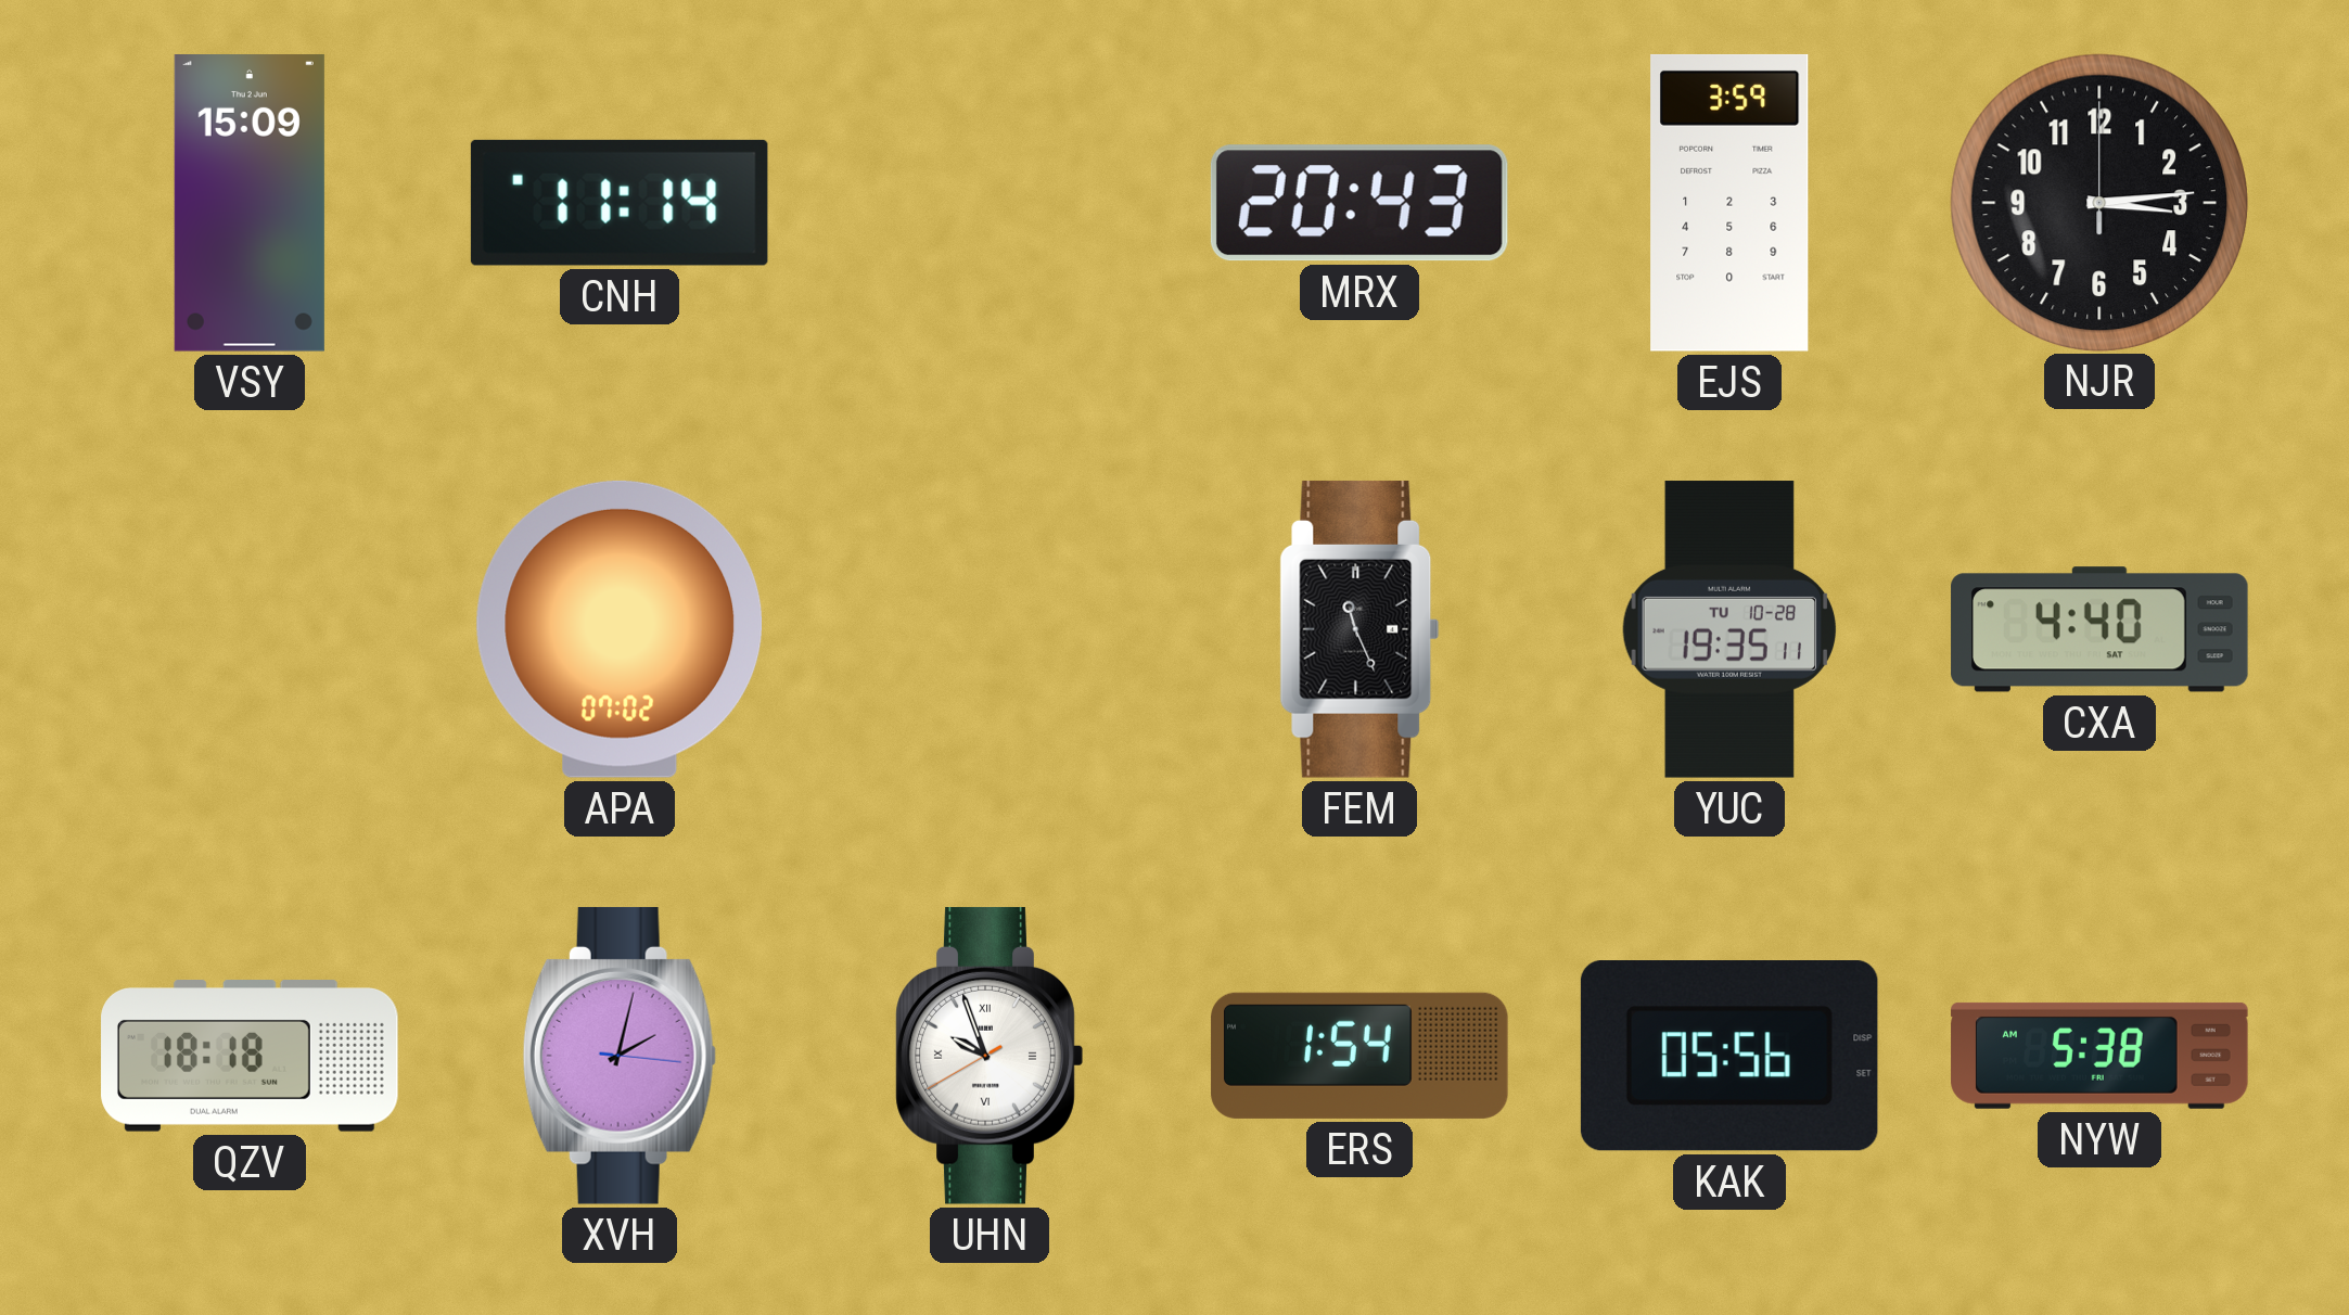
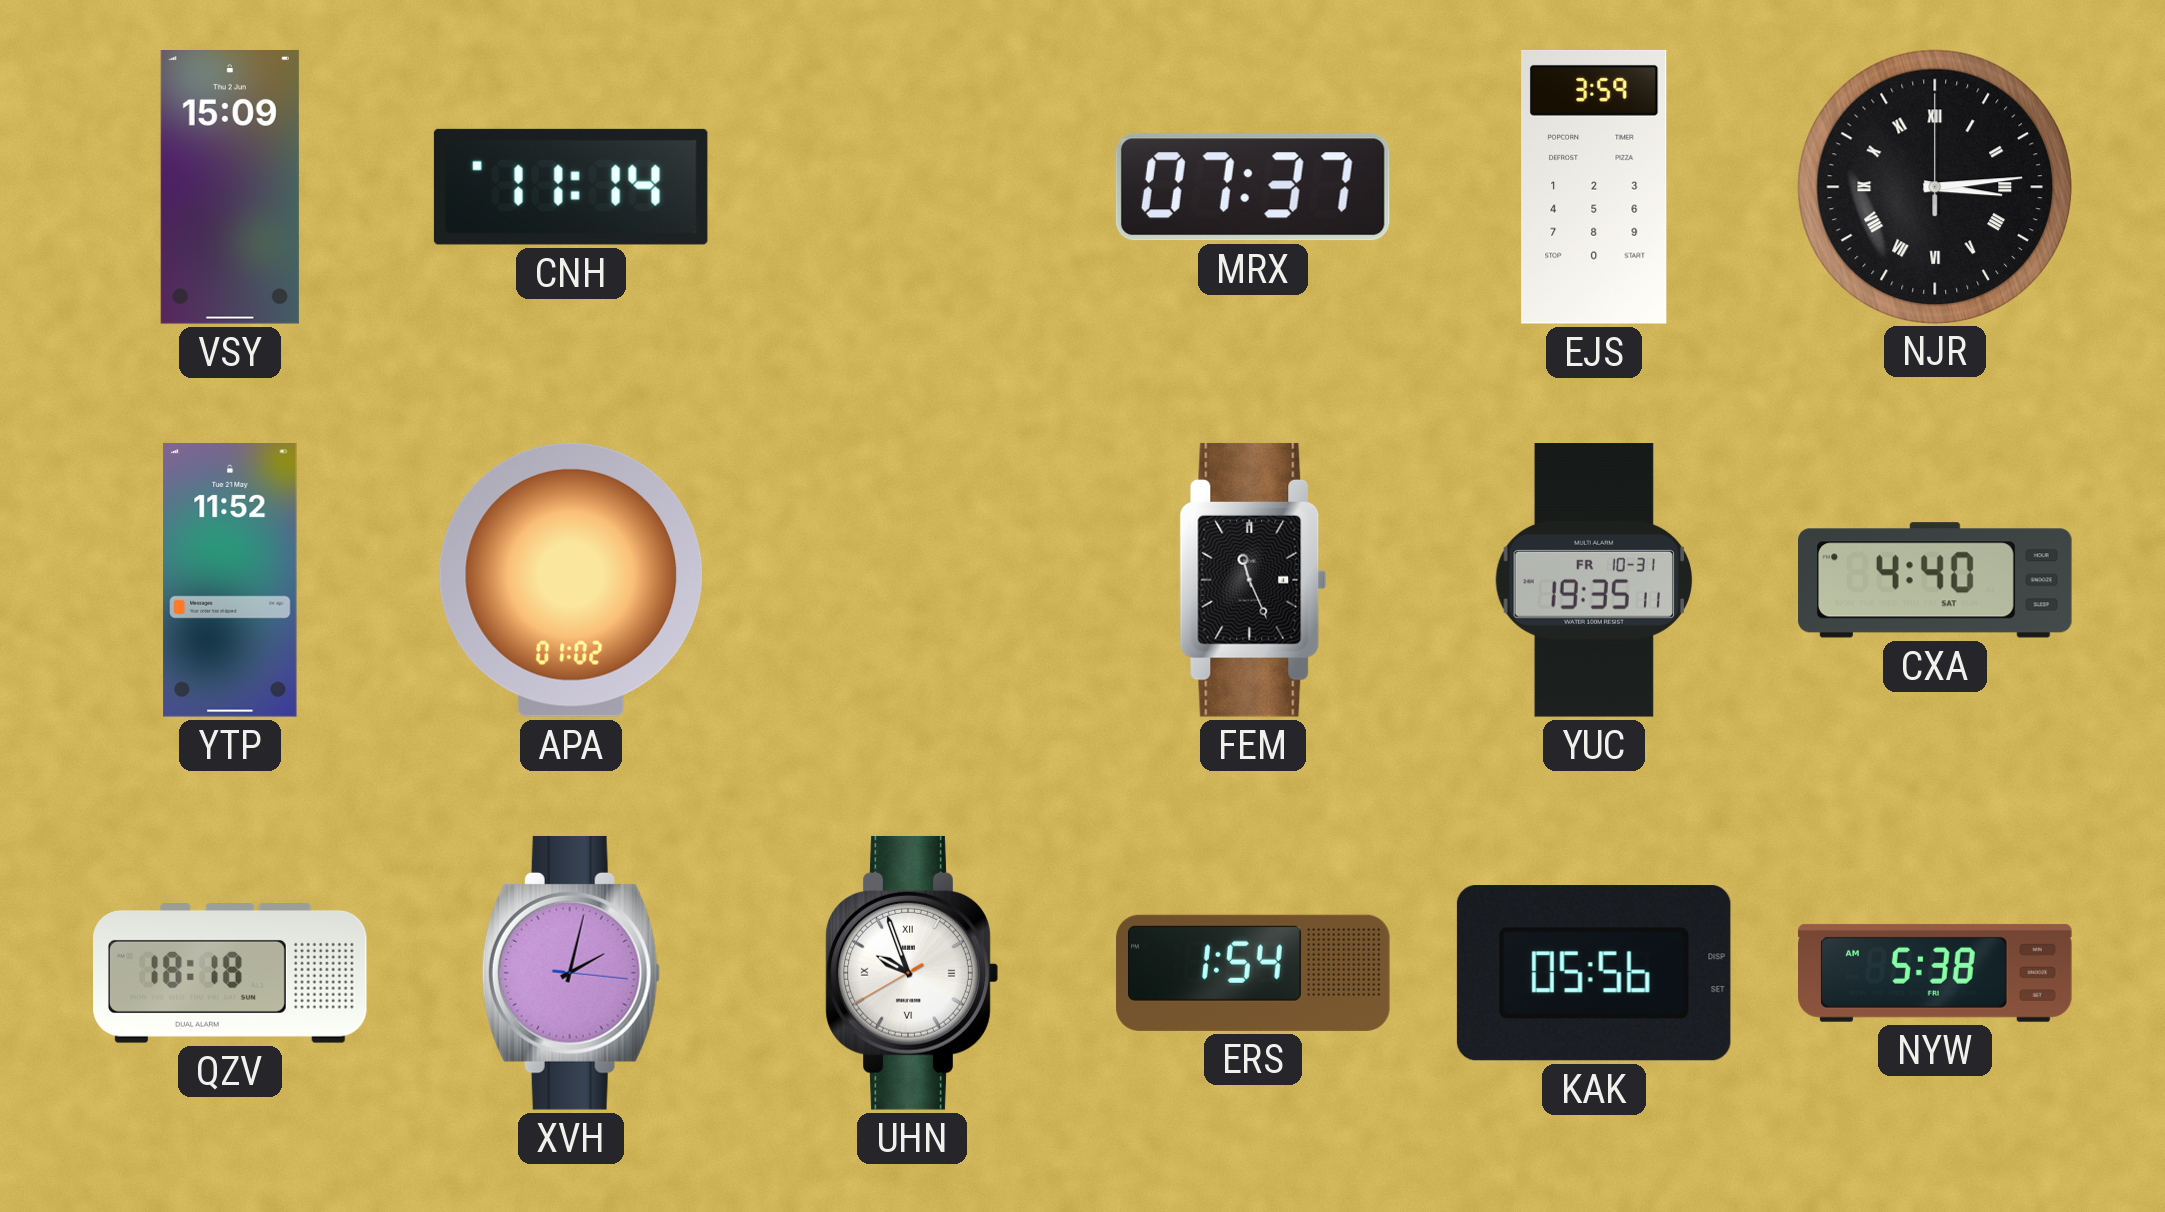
MRX: 20:43 -> 07:37 (1253, 187)
NJR numerals: Arabic -> Roman (1934, 186)
YTP: none -> 11:52 (230, 581)
APA: 07:02 -> 01:02 (571, 580)
YUC date: TU 10-28 -> FR 10-31 (1593, 580)
